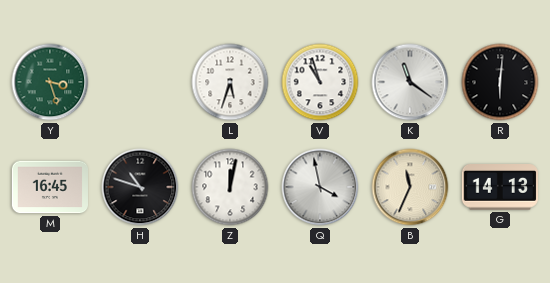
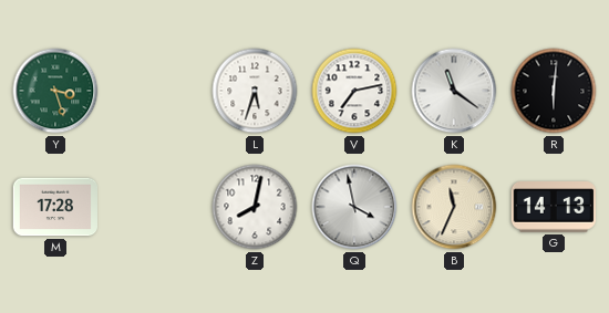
V: 10:57 -> 7:13 (354, 91)
M: 16:45 -> 17:28 (54, 207)
H: 10:48 -> none (140, 187)
Z: 12:02 -> 8:02 (255, 207)
